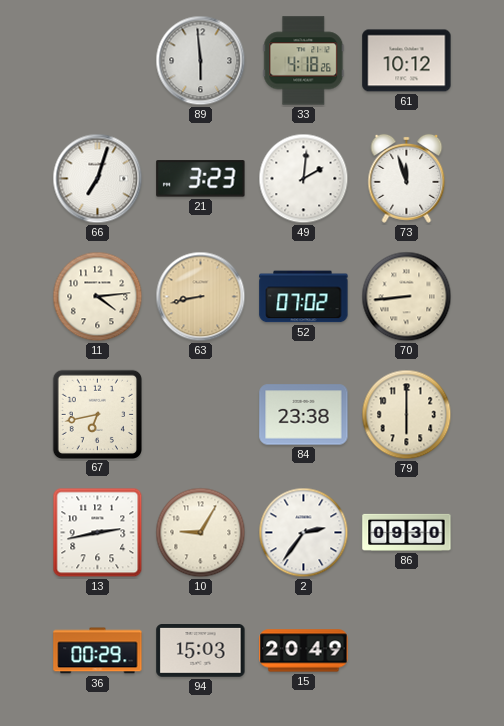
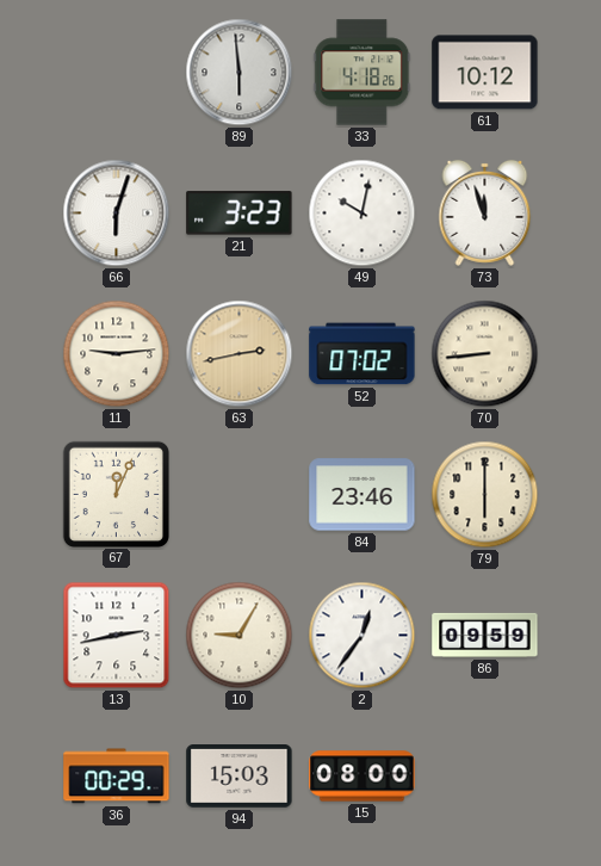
66: 7:03 -> 6:03 (117, 214)
49: 2:01 -> 10:02 (363, 214)
11: 4:14 -> 9:14 (117, 354)
63: 8:43 -> 2:43 (240, 354)
67: 6:43 -> 12:04 (116, 494)
84: 23:38 -> 23:46 (363, 495)
2: 2:36 -> 12:36 (363, 636)
86: 09:30 -> 09:59 (485, 635)
15: 20:49 -> 08:00 (363, 777)
